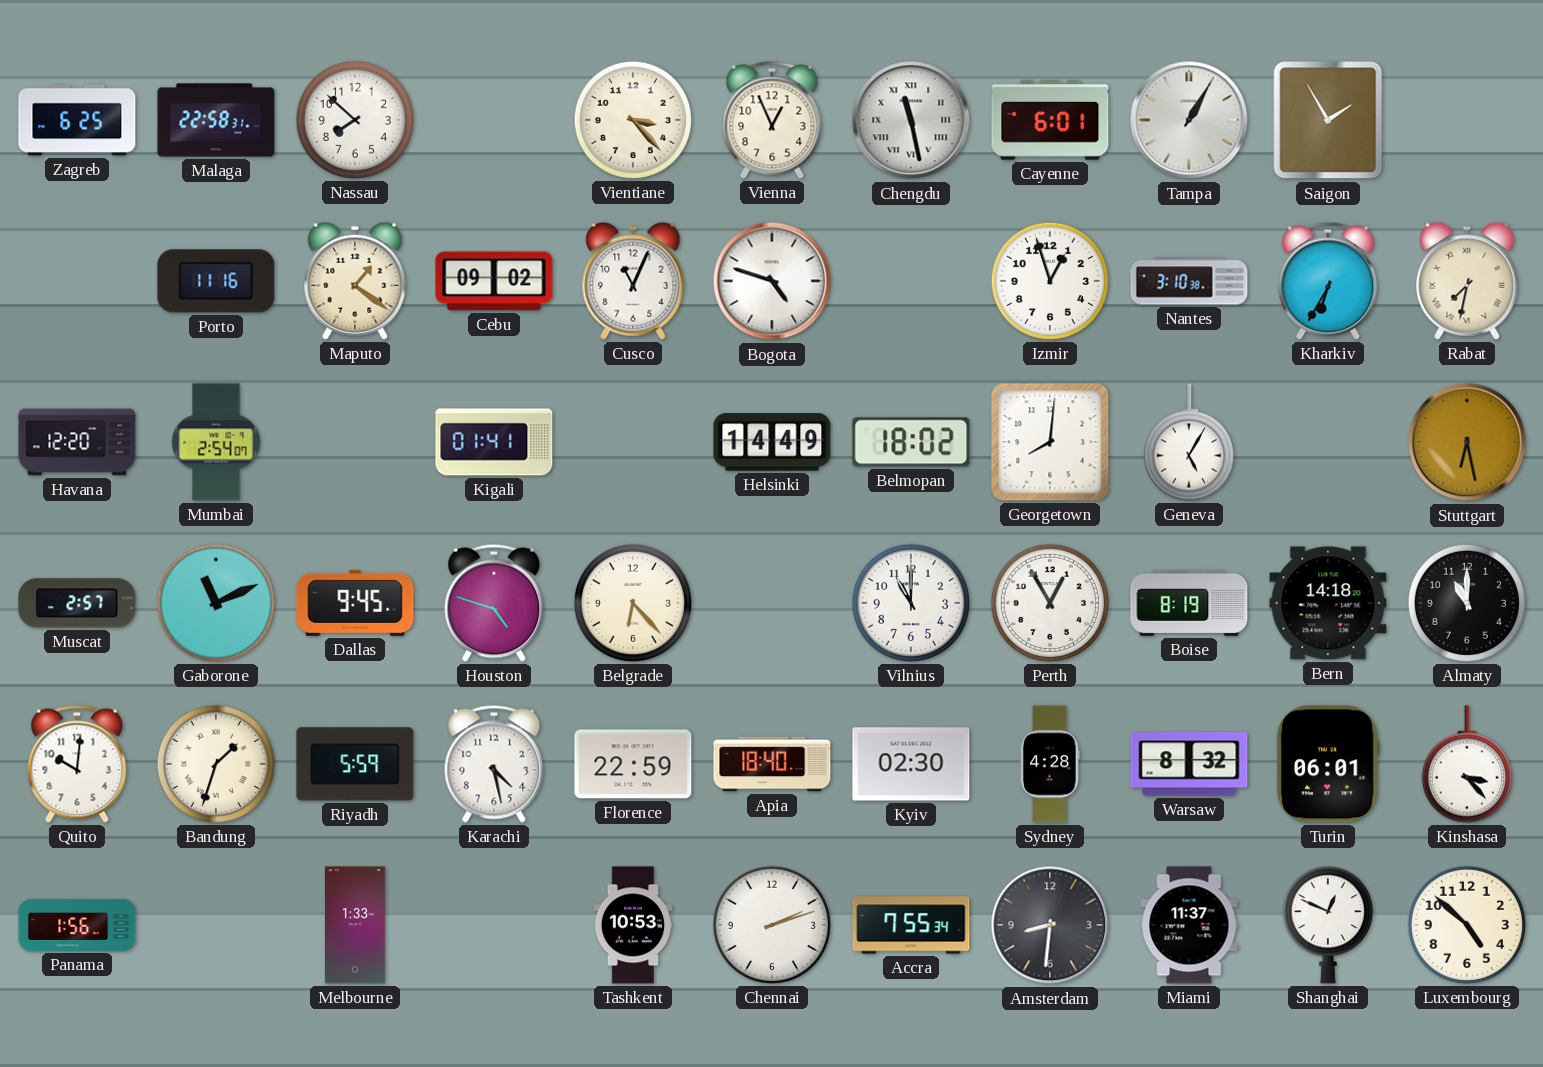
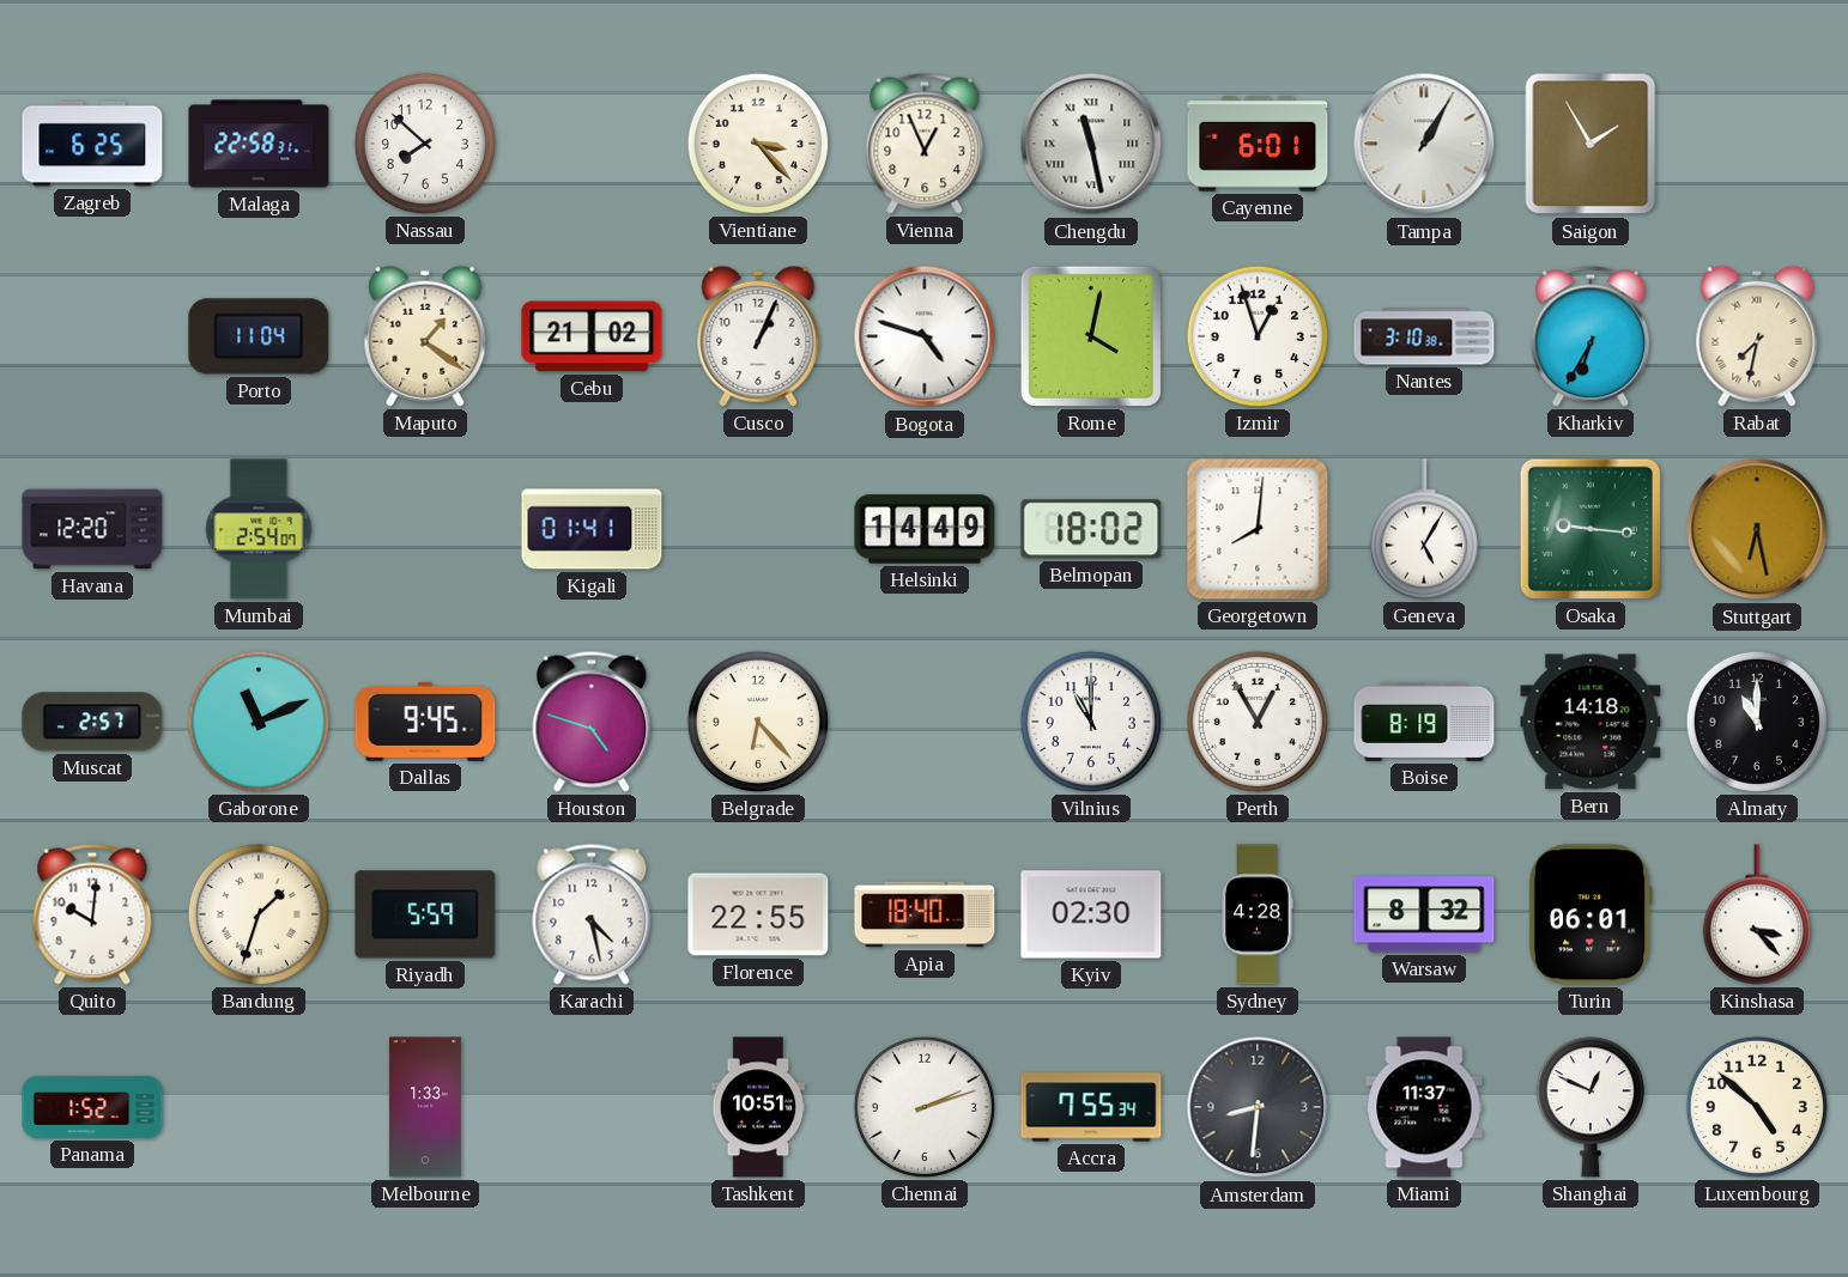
Porto: 11:16 -> 11:04 (259, 336)
Cebu: 09:02 -> 21:02 (592, 336)
Cusco: 11:04 -> 1:04 (758, 336)
Rome: none -> 4:02 (1091, 336)
Osaka: none -> 9:16 (1591, 529)
Florence: 22:59 -> 22:55 (758, 914)
Panama: 1:56 -> 1:52 (92, 1107)
Tashkent: 10:53 -> 10:51 (758, 1107)
